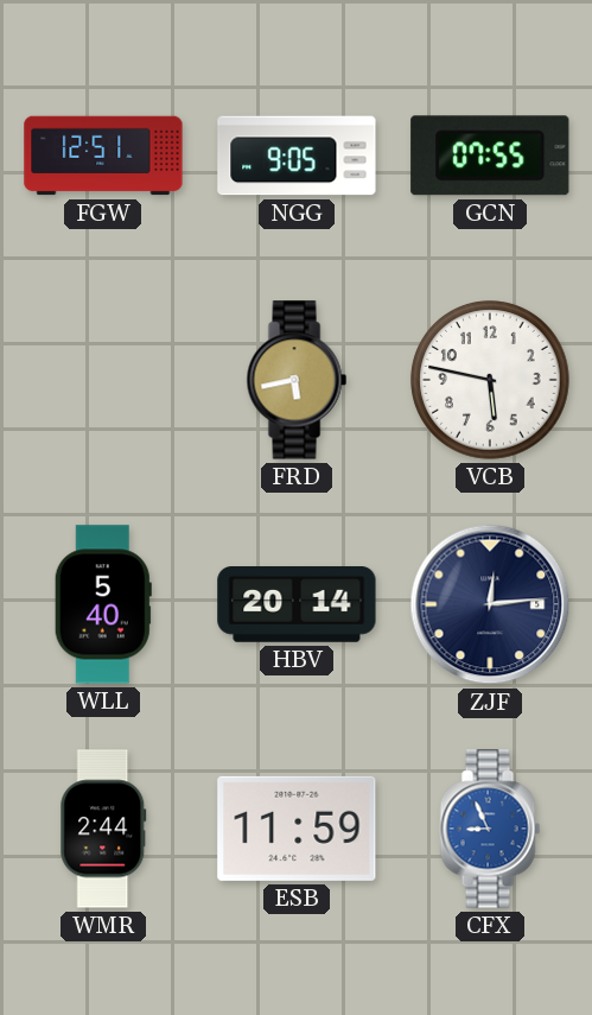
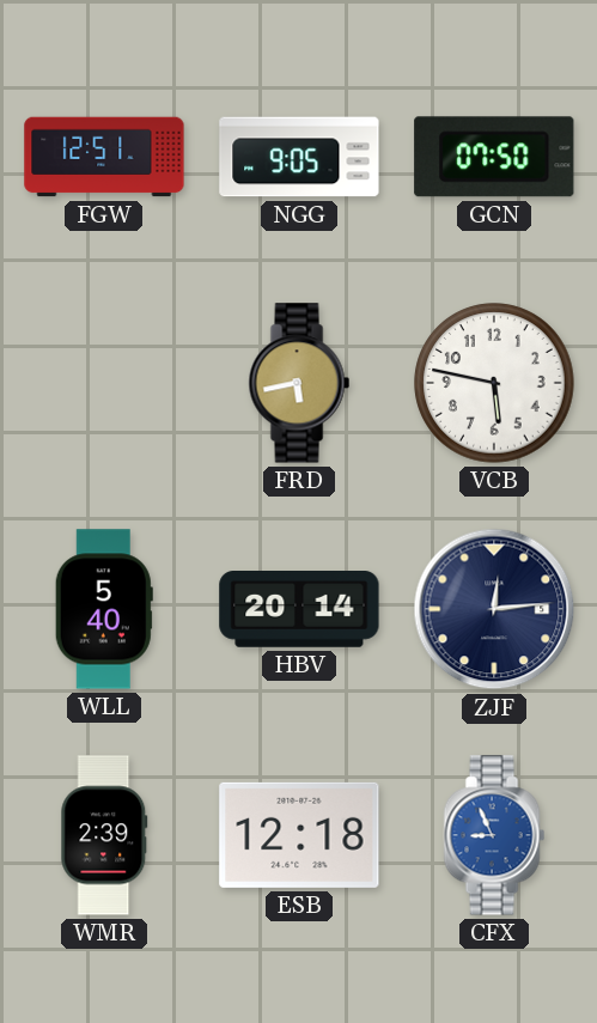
GCN: 07:55 -> 07:50 (494, 157)
WMR: 2:44 -> 2:39 (104, 835)
ESB: 11:59 -> 12:18 (299, 835)
